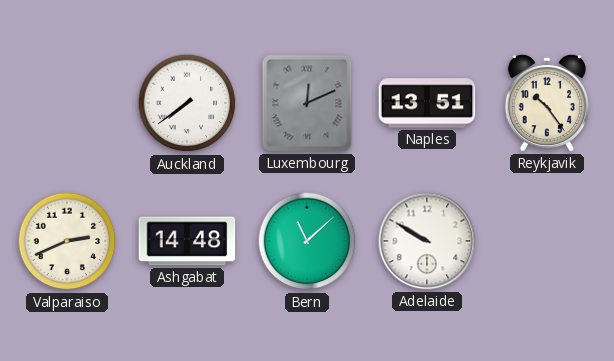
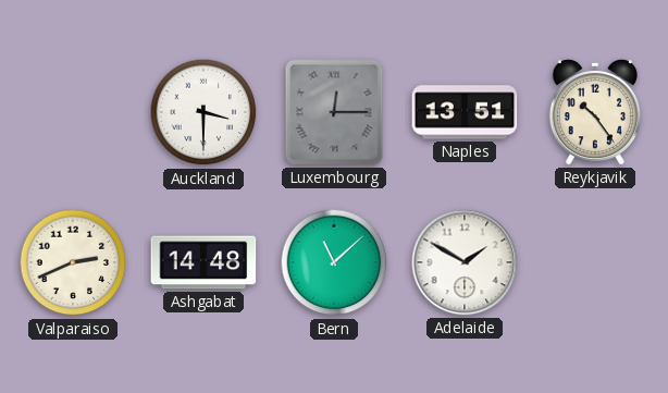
Auckland: 7:39 -> 3:30 (203, 112)
Luxembourg: 12:11 -> 12:15 (334, 112)
Adelaide: 9:50 -> 1:50 (465, 262)
